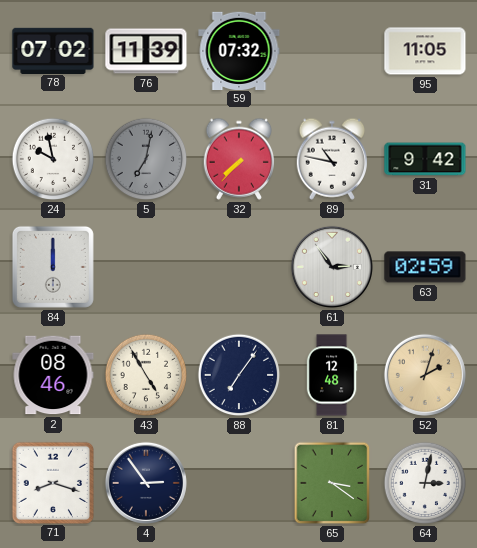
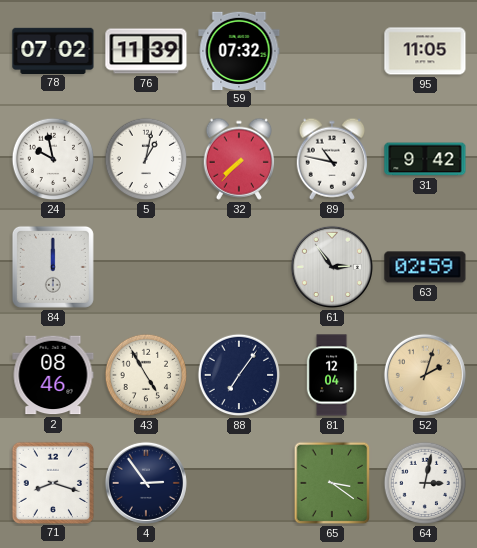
5: 7:02 -> 1:02 (146, 159)
5 dial: grey -> white (146, 159)
81: 12:48 -> 12:04 (332, 375)
